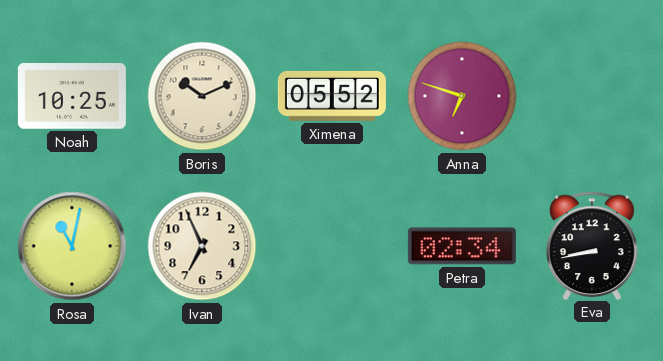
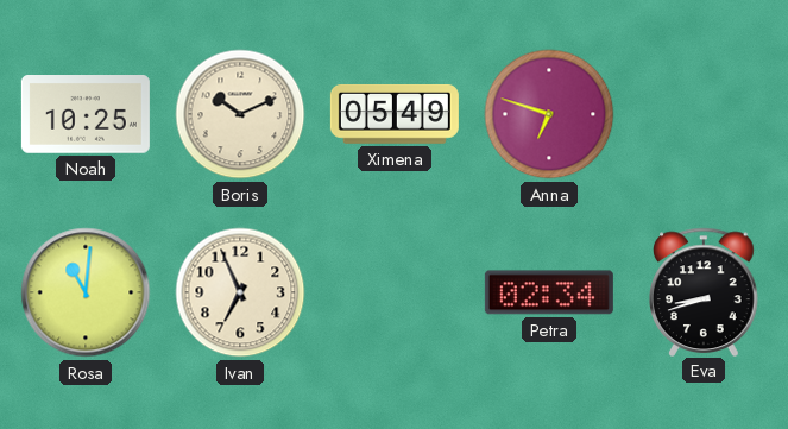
Ximena: 05:52 -> 05:49 (395, 114)
Rosa: 11:02 -> 11:01 (86, 292)
Eva: 8:43 -> 8:42 (704, 291)
